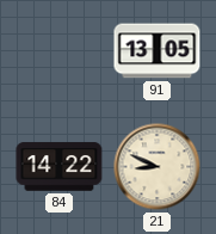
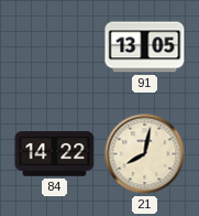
21: 8:49 -> 8:02 (145, 154)
